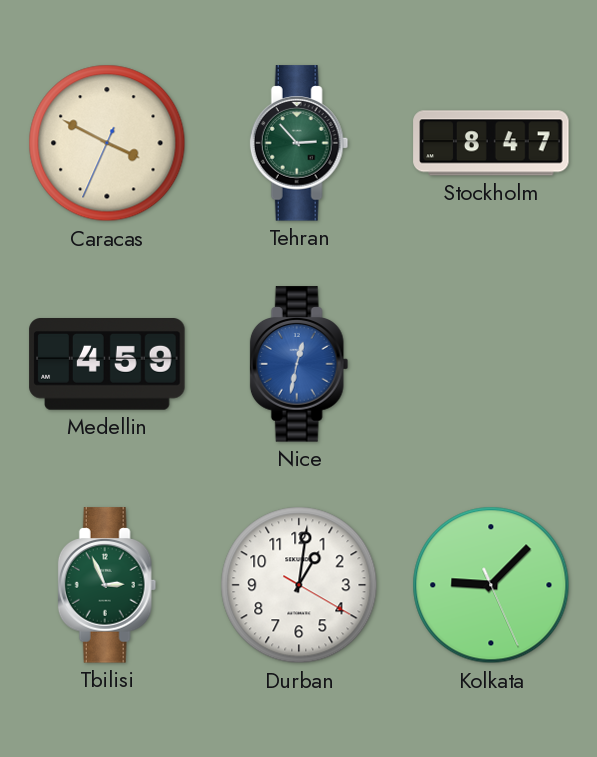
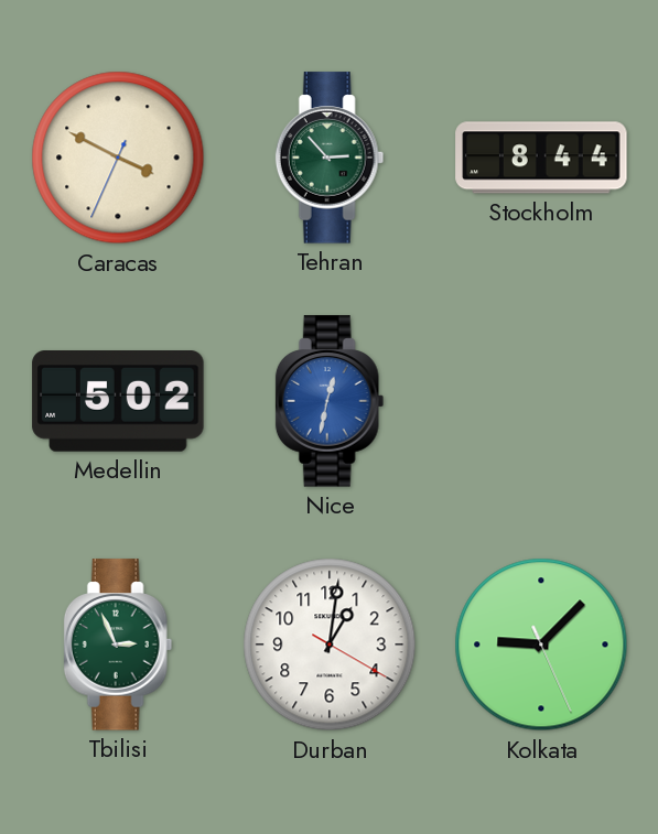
Stockholm: 8:47 -> 8:44 (541, 158)
Medellin: 4:59 -> 5:02 (118, 401)
